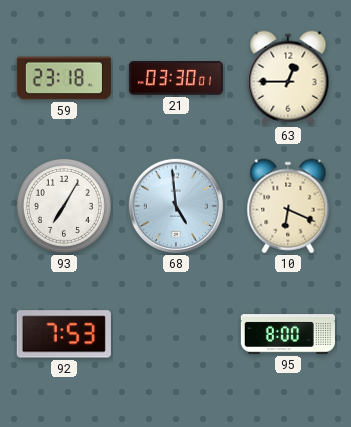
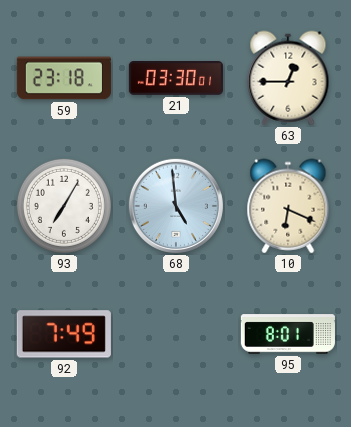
92: 7:53 -> 7:49 (64, 334)
95: 8:00 -> 8:01 (288, 334)
